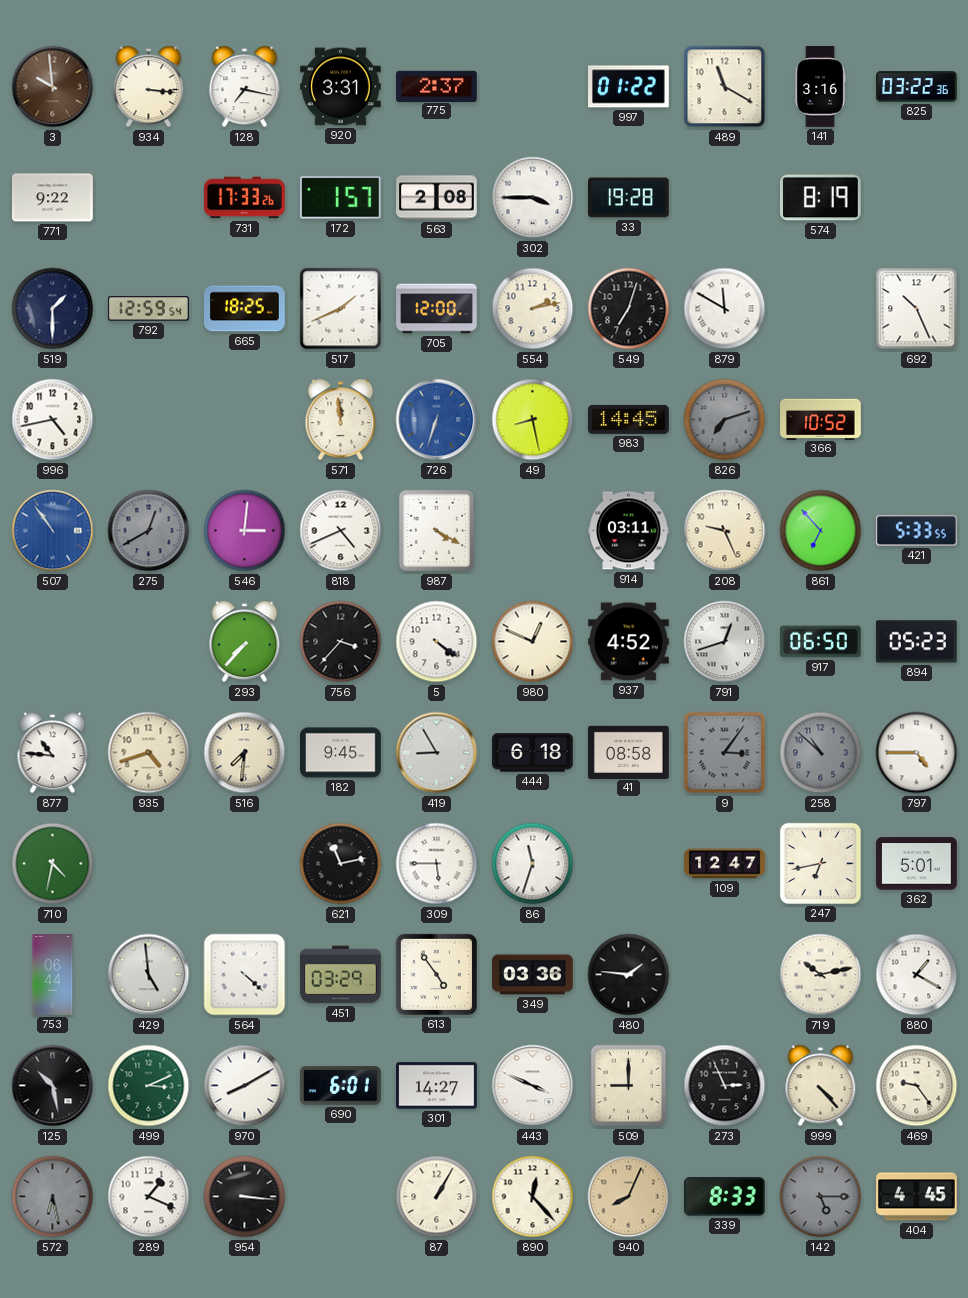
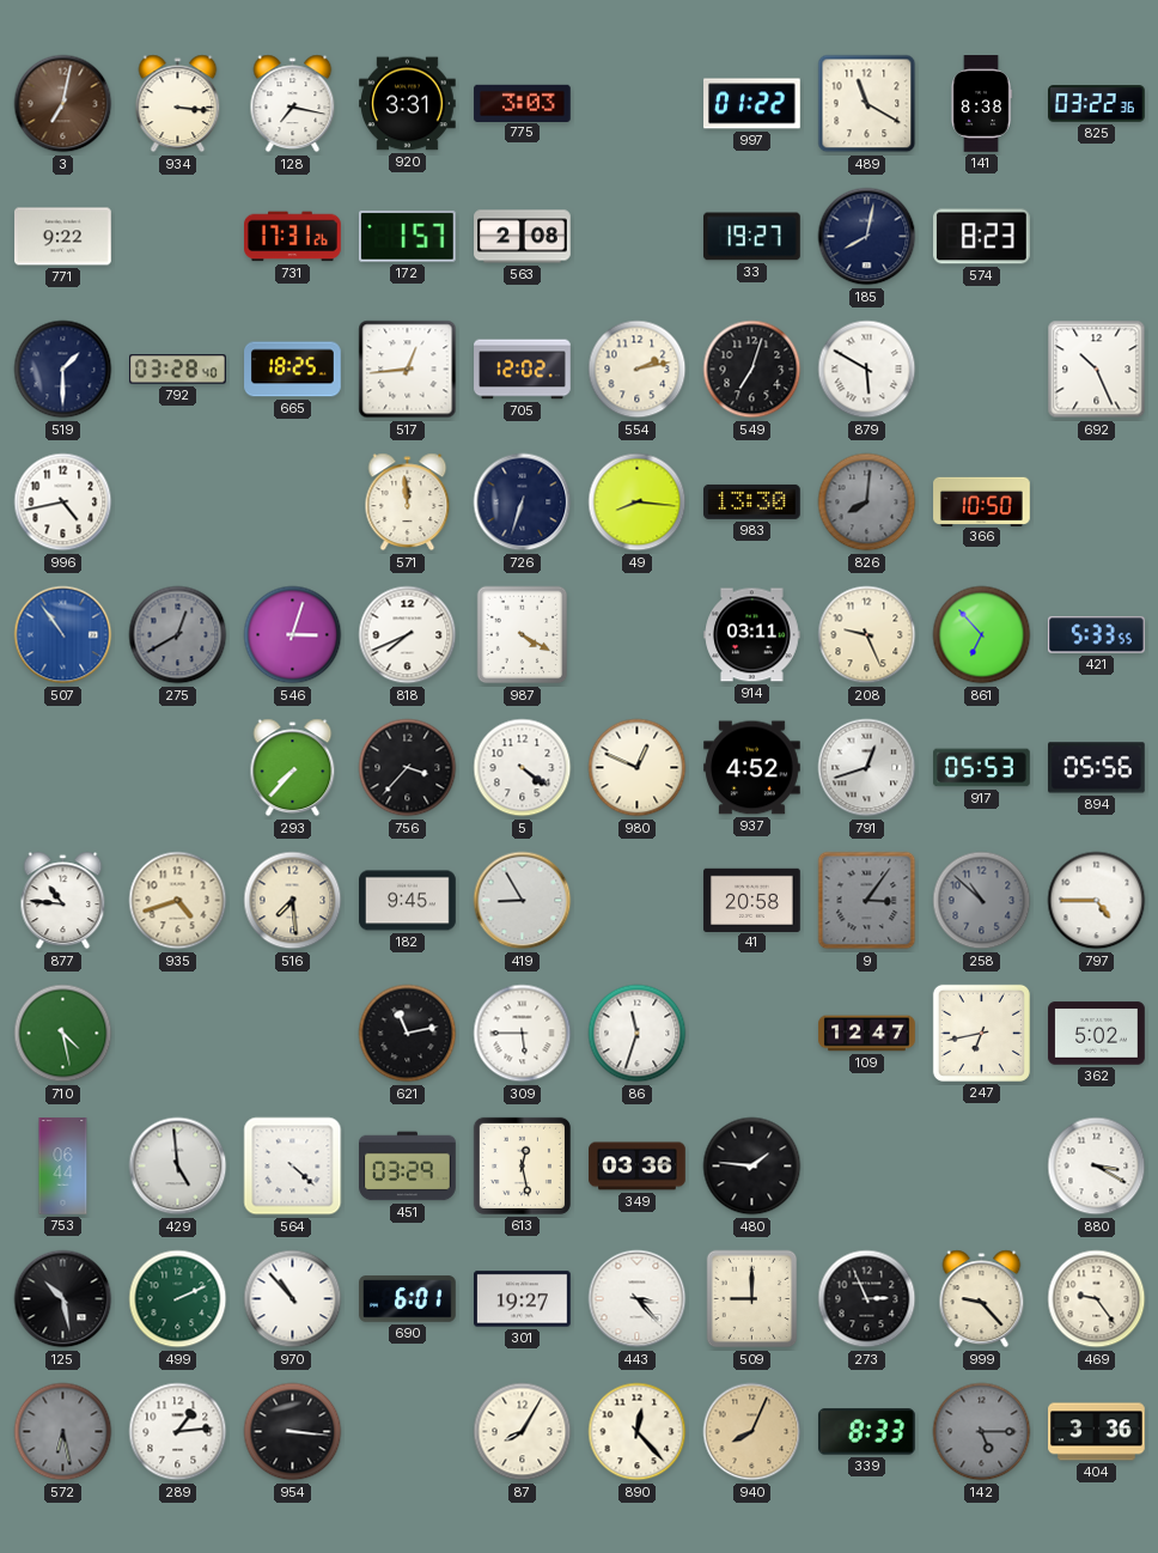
3: 9:59 -> 7:02 (63, 104)
775: 2:37 -> 3:03 (523, 103)
141: 3:16 -> 8:38 (981, 104)
731: 17:33 -> 17:31 (293, 237)
302: 3:45 -> none (533, 198)
33: 19:28 -> 19:27 (752, 237)
185: none -> 8:02 (867, 237)
574: 8:19 -> 8:23 (982, 237)
792: 12:59 -> 03:28 (178, 370)
517: 1:41 -> 12:44 (408, 370)
705: 12:00 -> 12:02 (523, 370)
879: 11:50 -> 5:50 (867, 370)
726 dial: blue -> navy (523, 503)
49: 8:28 -> 8:16 (638, 503)
983: 14:45 -> 13:30 (752, 501)
826: 7:12 -> 8:01 (867, 503)
366: 10:52 -> 10:50 (982, 501)
546: 3:01 -> 3:03 (293, 635)
818: 4:41 -> 7:41 (408, 635)
917: 06:50 -> 05:53 (982, 768)
894: 05:23 -> 05:56 (1097, 768)
516: 7:31 -> 7:29 (293, 901)
444: 6:18 -> none (533, 753)
41: 08:58 -> 20:58 (752, 900)
710: 4:32 -> 4:28 (63, 1034)
362: 5:01 -> 5:02 (1097, 1034)
613: 4:54 -> 12:28 (522, 1165)
719: 10:13 -> none (821, 975)
880: 1:20 -> 3:20 (1097, 1167)
499: 3:11 -> 2:11 (178, 1299)
970: 8:10 -> 10:53 (293, 1299)
301: 14:27 -> 19:27 (523, 1299)
443: 3:49 -> 3:23 (638, 1299)
999: 4:23 -> 9:23 (982, 1299)
289: 1:19 -> 1:14 (178, 1432)
87: 1:05 -> 8:05 (523, 1432)
404: 4:45 -> 3:36 (1097, 1432)
